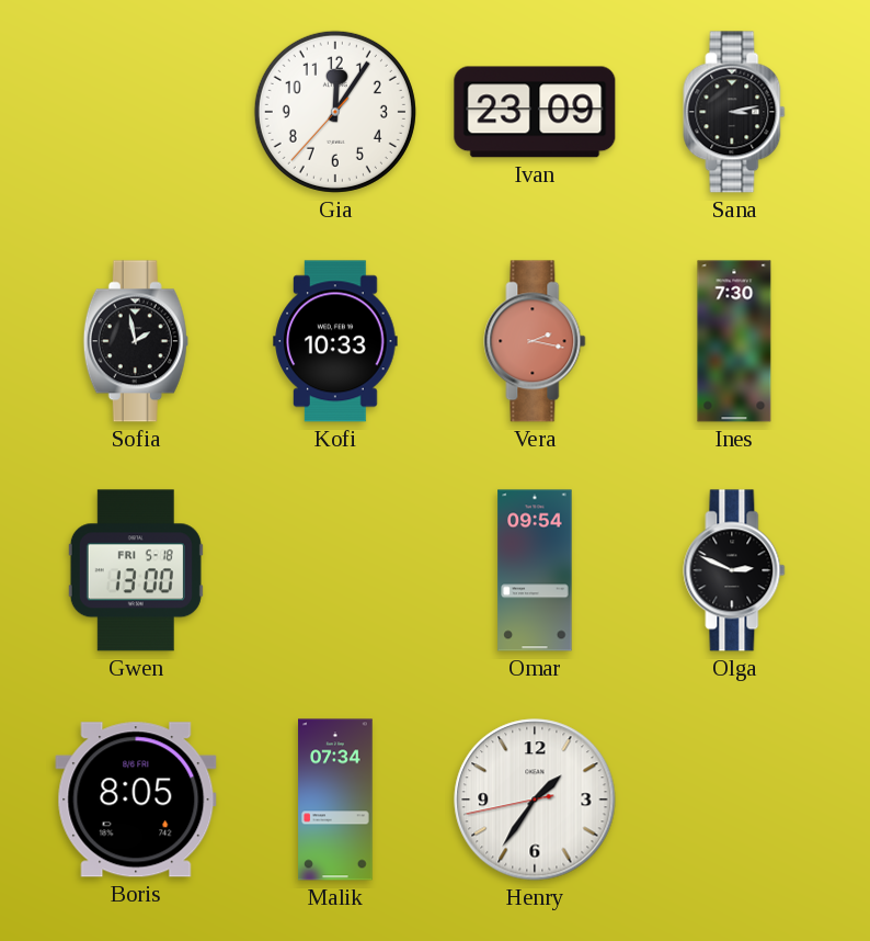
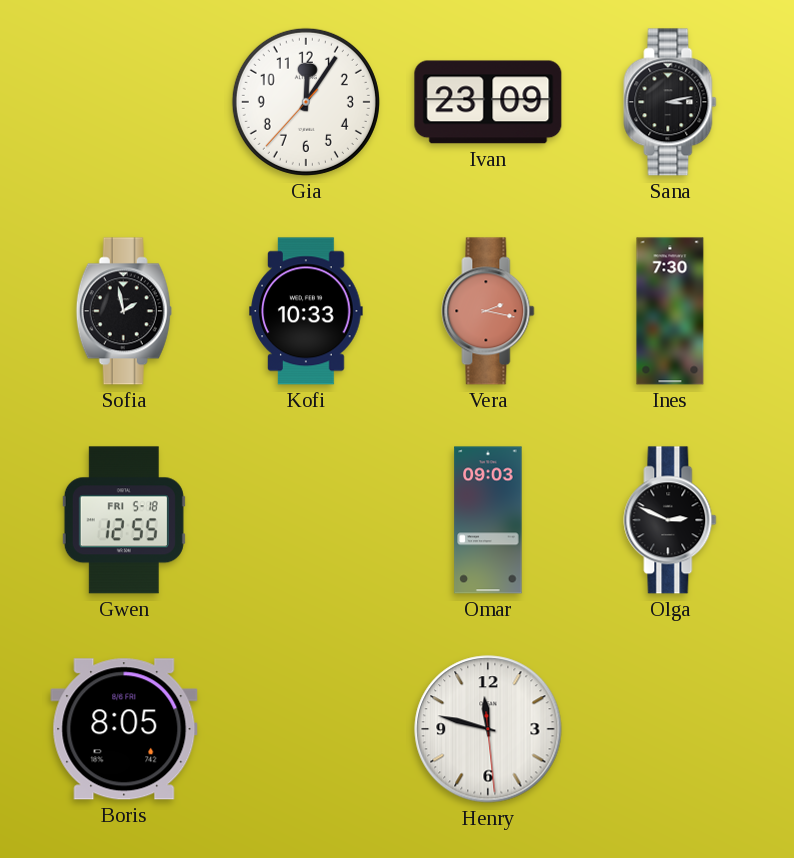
Gwen: 13:00 -> 12:55 (124, 520)
Omar: 09:54 -> 09:03 (488, 520)
Malik: 07:34 -> none (335, 800)
Henry: 1:35 -> 11:47 (488, 729)
